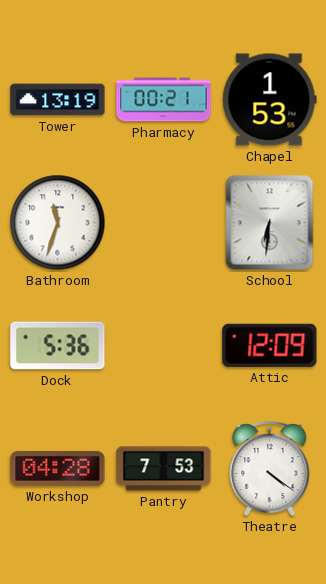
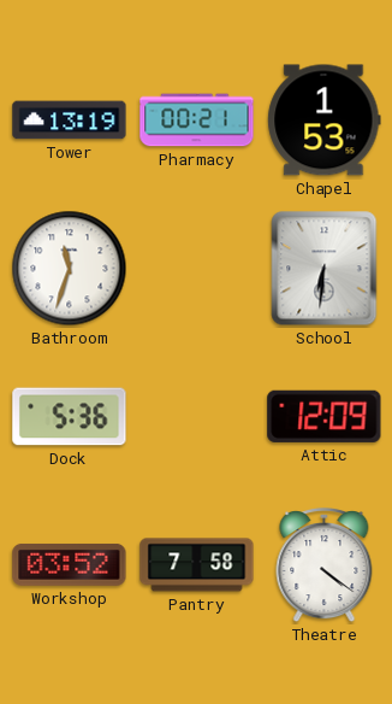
Workshop: 04:28 -> 03:52 (70, 564)
Pantry: 7:53 -> 7:58 (197, 565)
